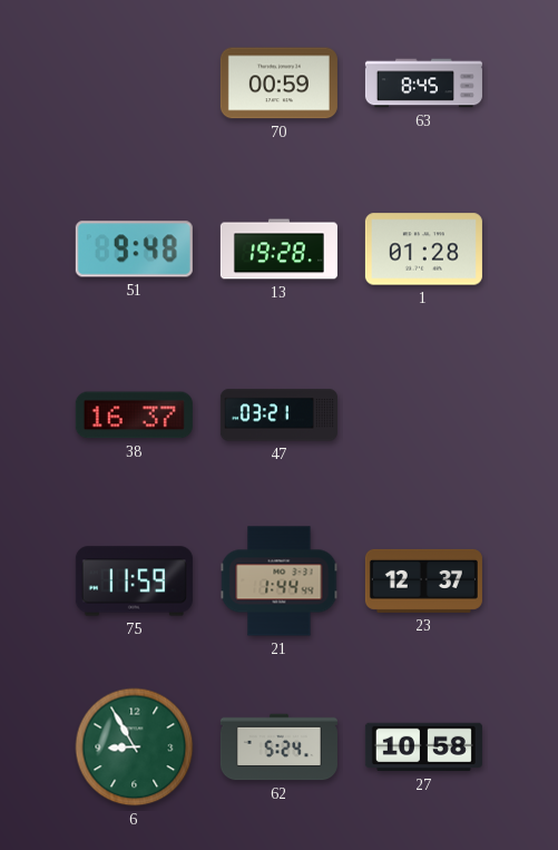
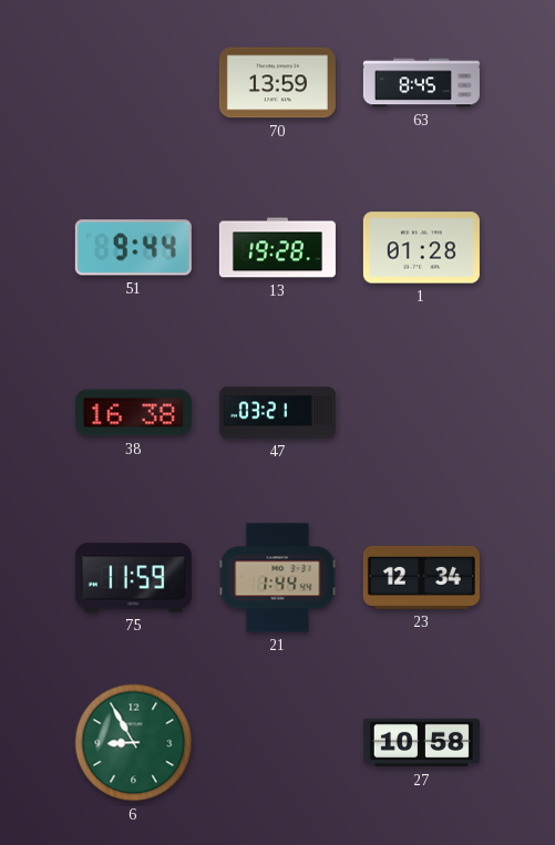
70: 00:59 -> 13:59 (277, 83)
51: 9:48 -> 9:44 (133, 248)
38: 16:37 -> 16:38 (133, 413)
23: 12:37 -> 12:34 (421, 577)
62: 5:24 -> none (278, 748)
